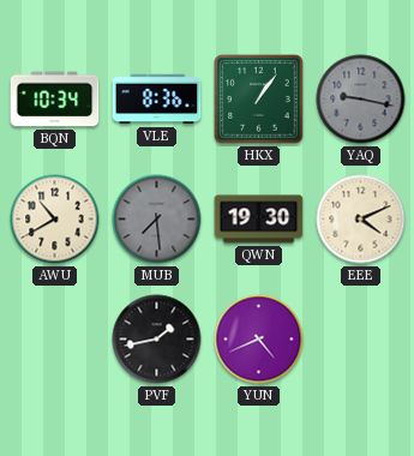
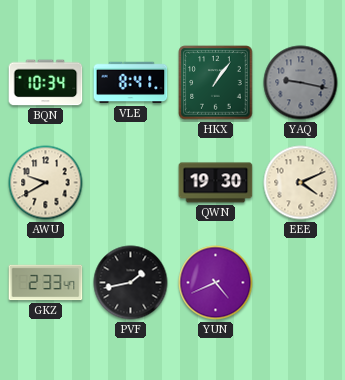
VLE: 8:36 -> 8:41 (131, 83)
AWU: 10:40 -> 9:40 (46, 183)
MUB: 7:29 -> none (157, 220)
GKZ: none -> 2:33 (46, 283)
